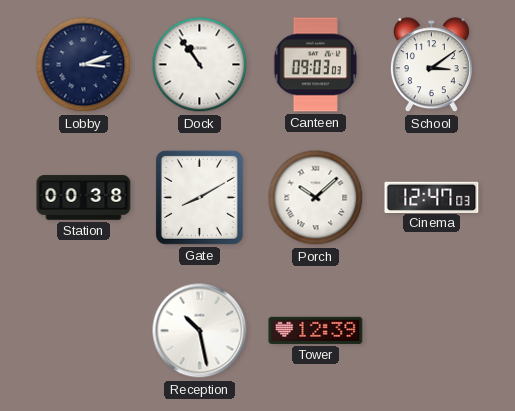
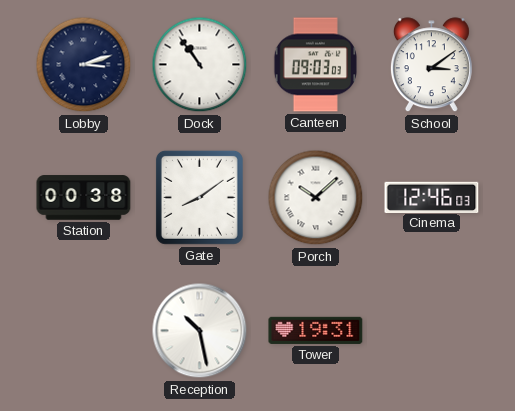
Gate: 8:10 -> 8:09 (199, 197)
Cinema: 12:47 -> 12:46 (432, 197)
Tower: 12:39 -> 19:31 (316, 330)
